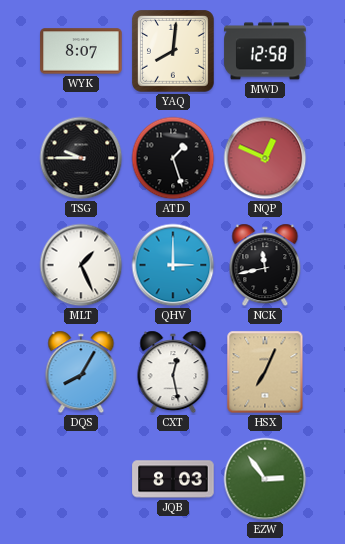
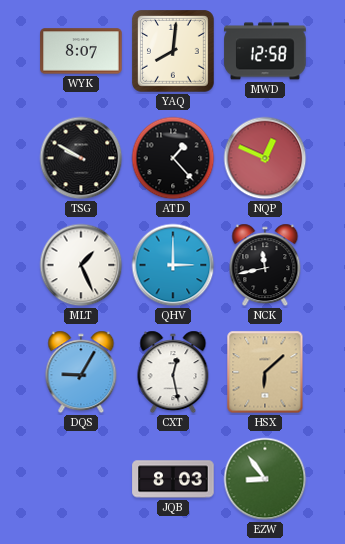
TSG: 9:45 -> 9:50 (81, 158)
ATD: 1:27 -> 1:23 (173, 158)
DQS: 8:05 -> 9:05 (81, 372)
HSX: 7:04 -> 6:08 (265, 372)
EZW: 2:54 -> 8:54 (265, 479)
